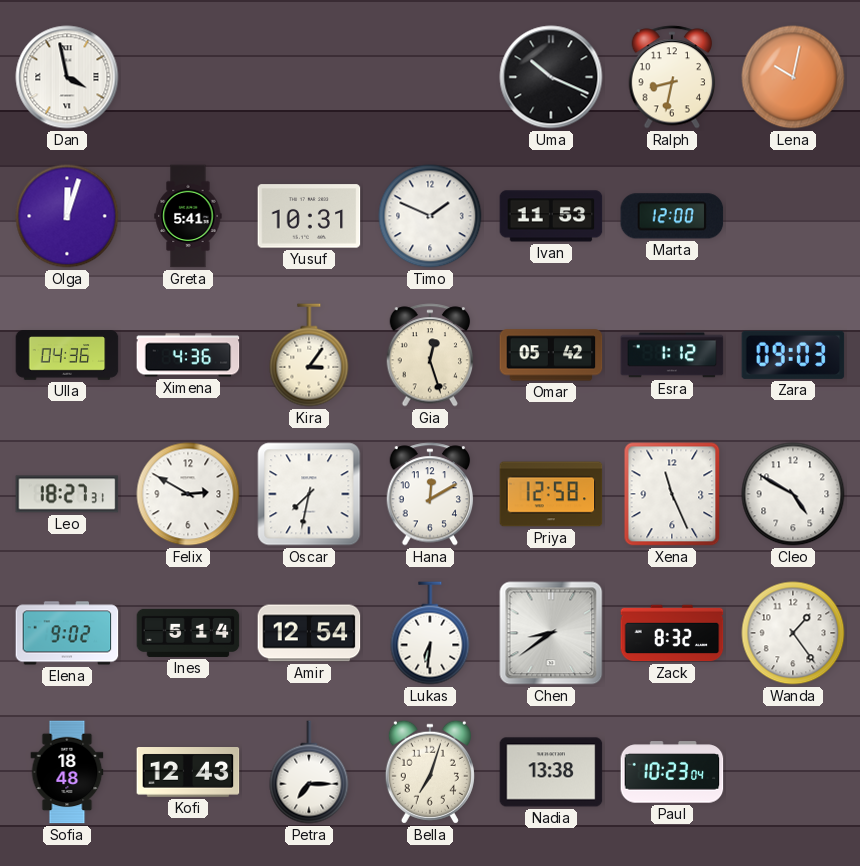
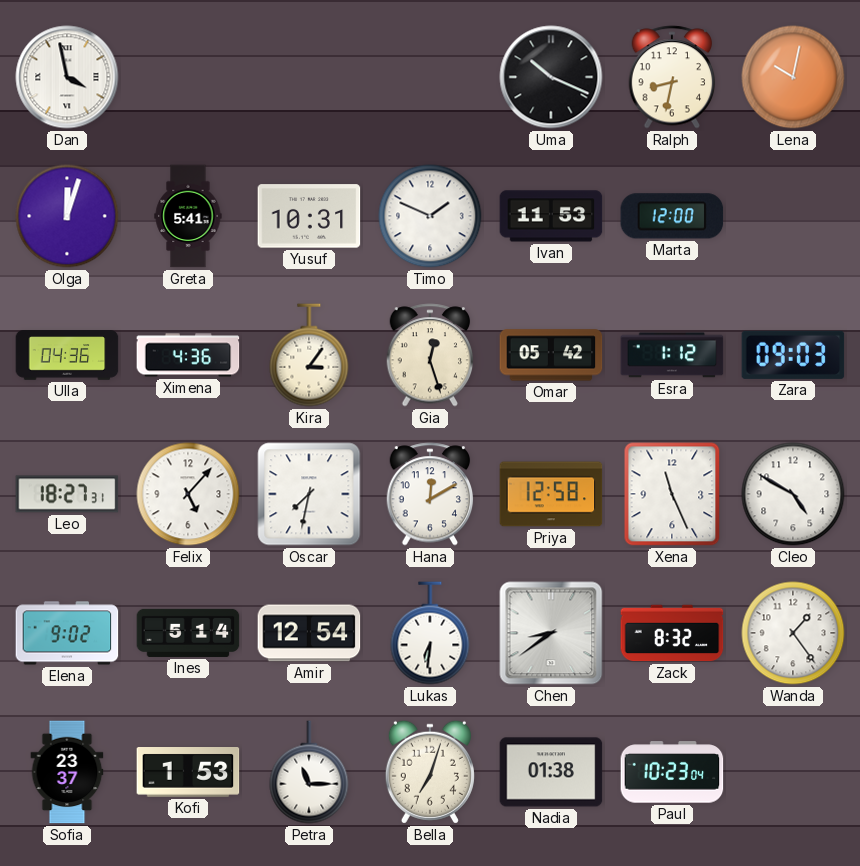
Felix: 2:50 -> 5:07 (188, 494)
Sofia: 18:48 -> 23:37 (67, 772)
Kofi: 12:43 -> 1:53 (188, 773)
Petra: 7:15 -> 11:15 (309, 772)
Nadia: 13:38 -> 01:38 (551, 772)
